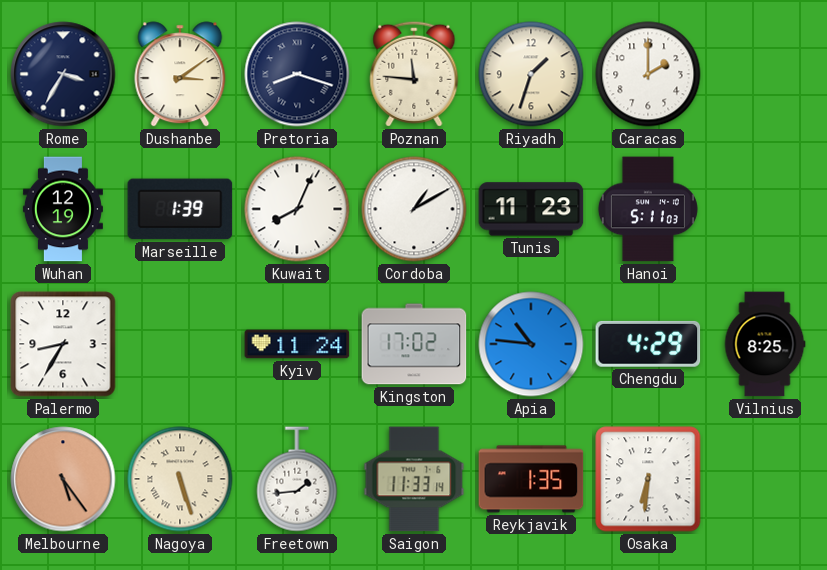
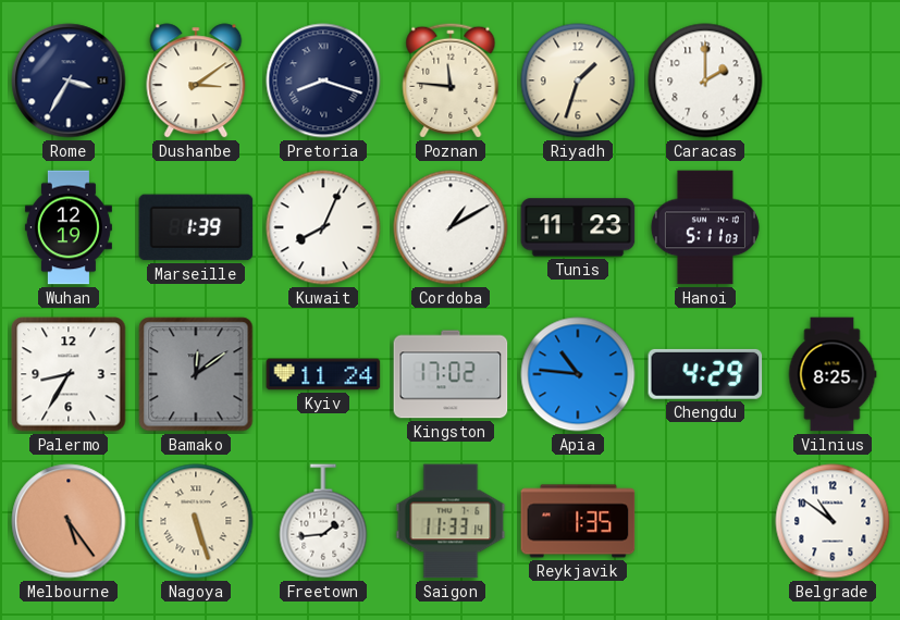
Bamako: none -> 12:09 (196, 374)
Osaka: 6:31 -> none (648, 479)
Belgrade: none -> 10:51 (833, 521)
